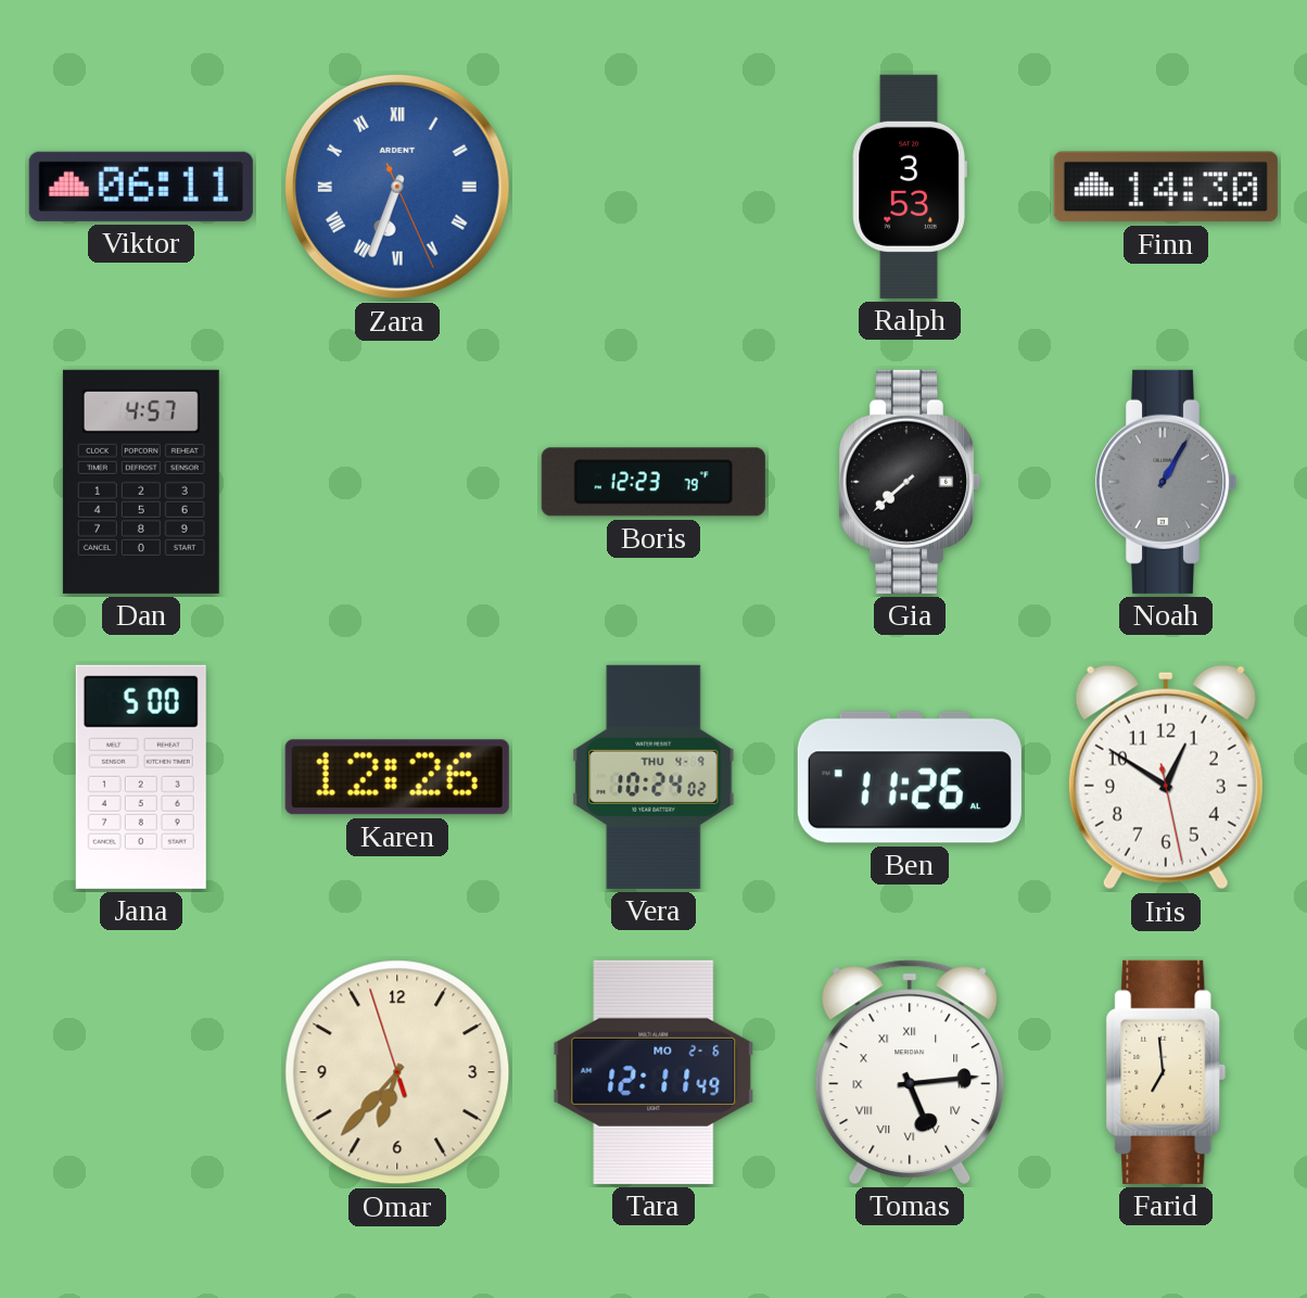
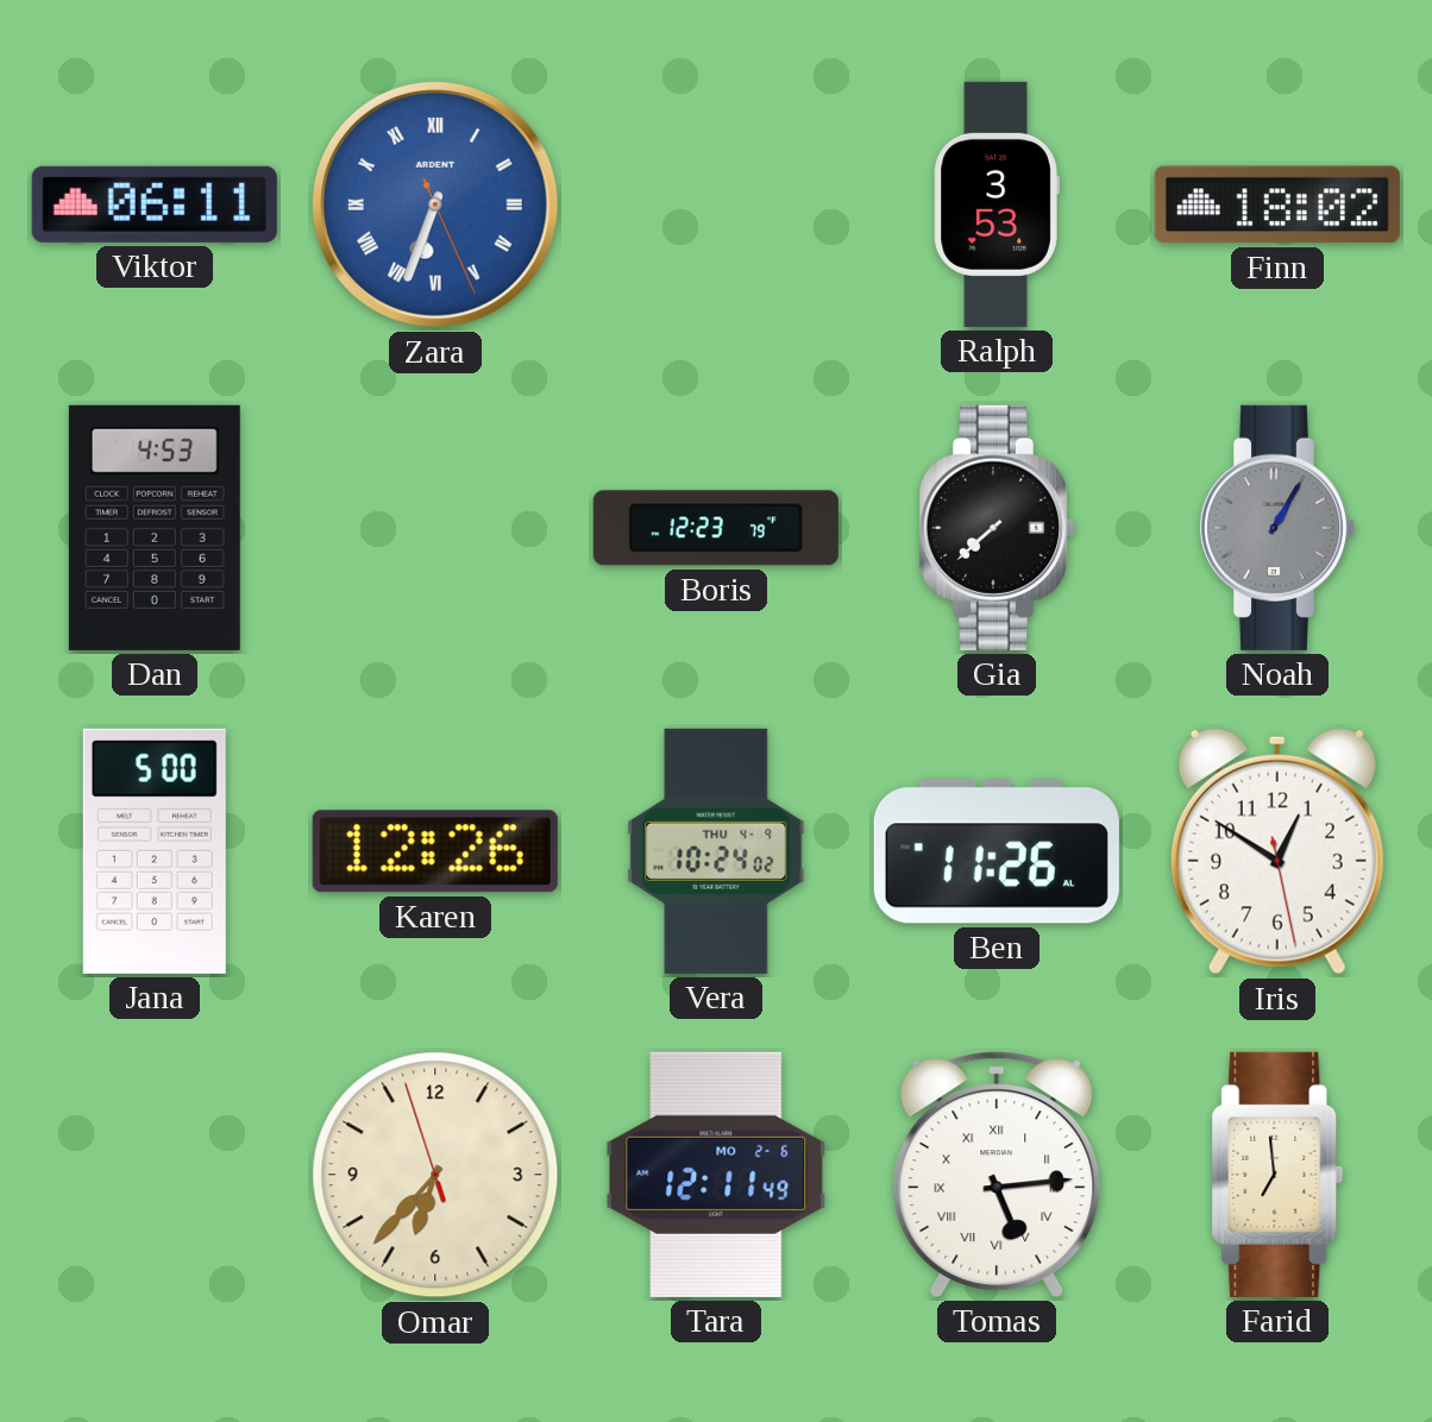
Finn: 14:30 -> 18:02 (1277, 205)
Dan: 4:57 -> 4:53 (155, 528)
